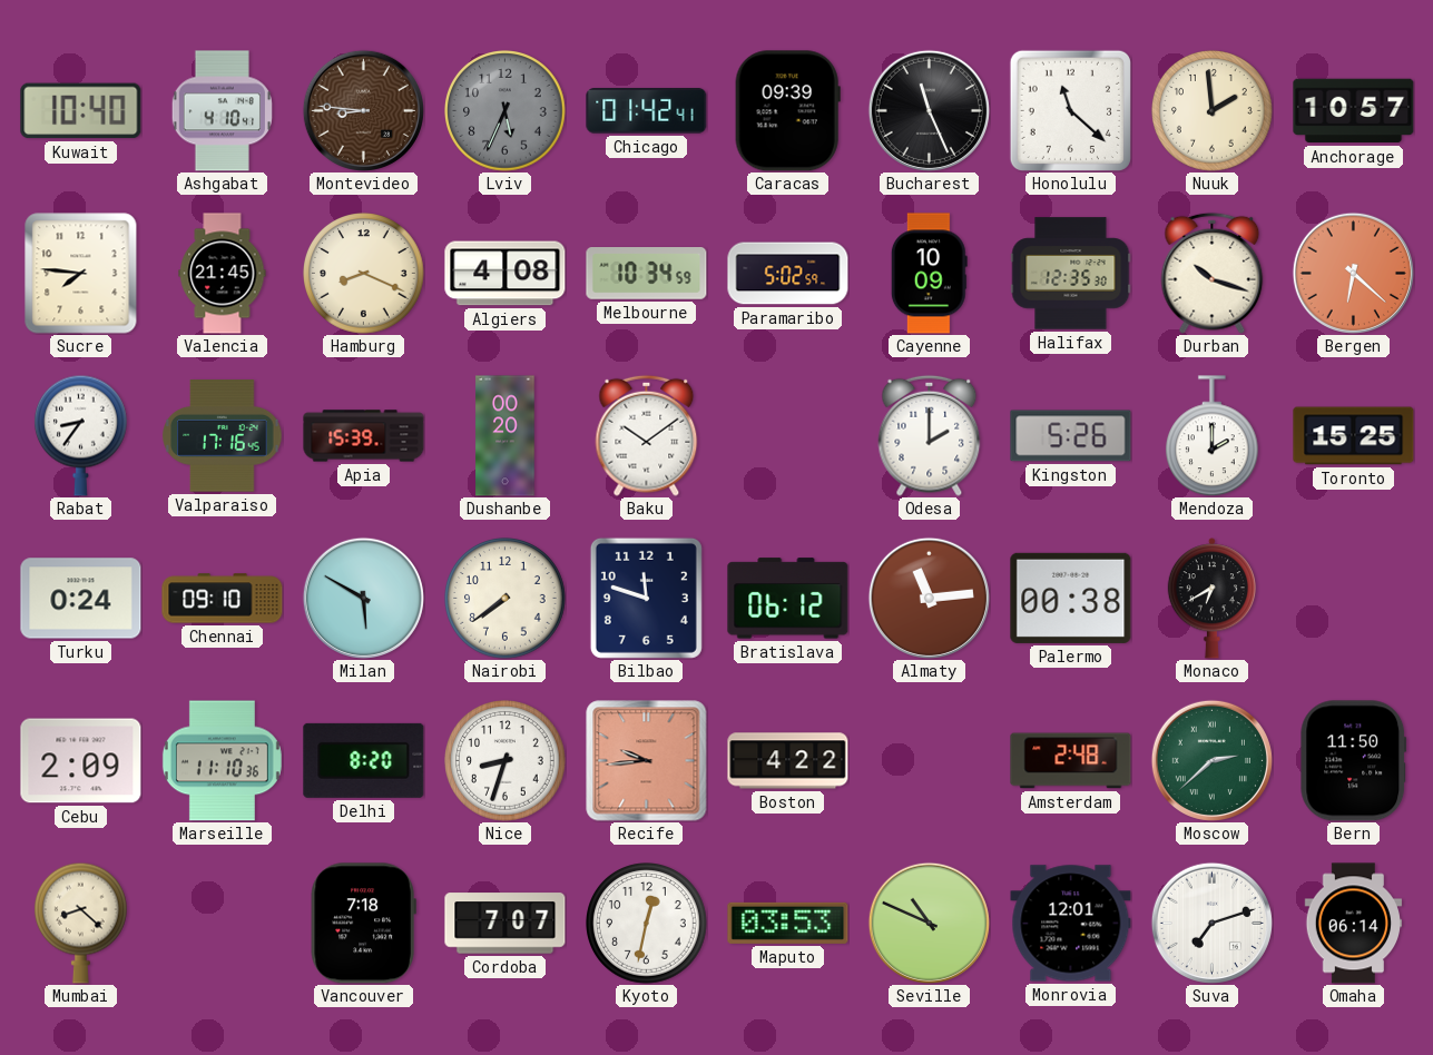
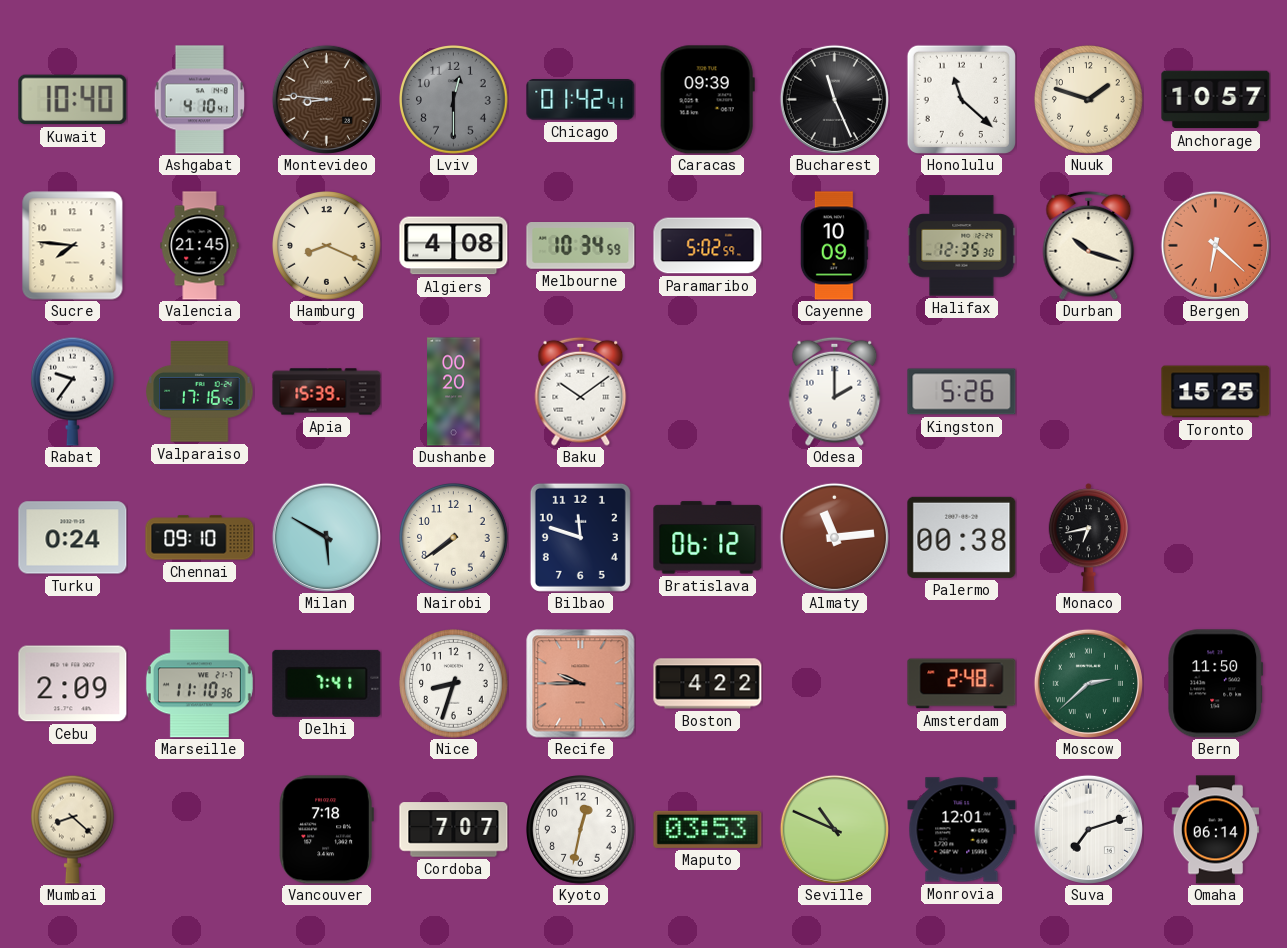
Lviv: 5:34 -> 12:30 (454, 100)
Nuuk: 1:59 -> 1:48 (1089, 100)
Rabat: 8:36 -> 9:36 (73, 391)
Mendoza: 2:00 -> none (1213, 436)
Monaco: 6:40 -> 6:43 (1088, 538)
Delhi: 8:20 -> 7:41 (327, 683)
Recife: 9:44 -> 9:45 (581, 684)
